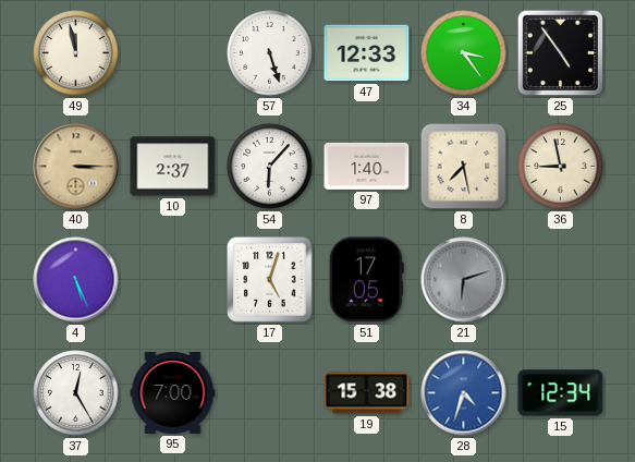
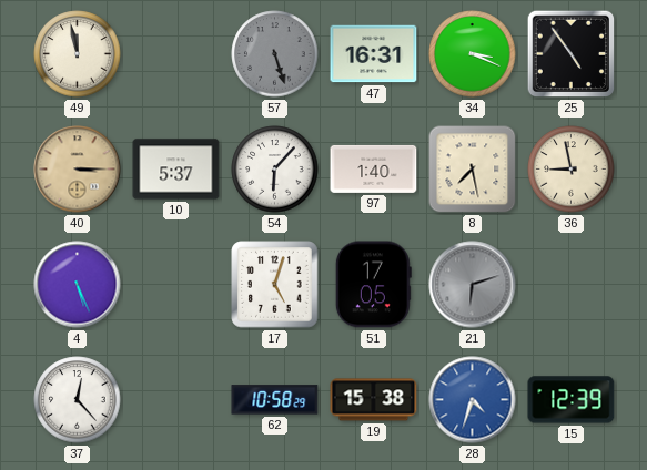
57 dial: white -> grey (275, 54)
47: 12:33 -> 16:31 (374, 54)
34: 3:24 -> 3:19 (473, 54)
10: 2:37 -> 5:37 (176, 170)
37: 12:25 -> 12:23 (78, 400)
95: 7:00 -> none (173, 392)
62: none -> 10:58 (275, 400)
15: 12:34 -> 12:39 (572, 400)
